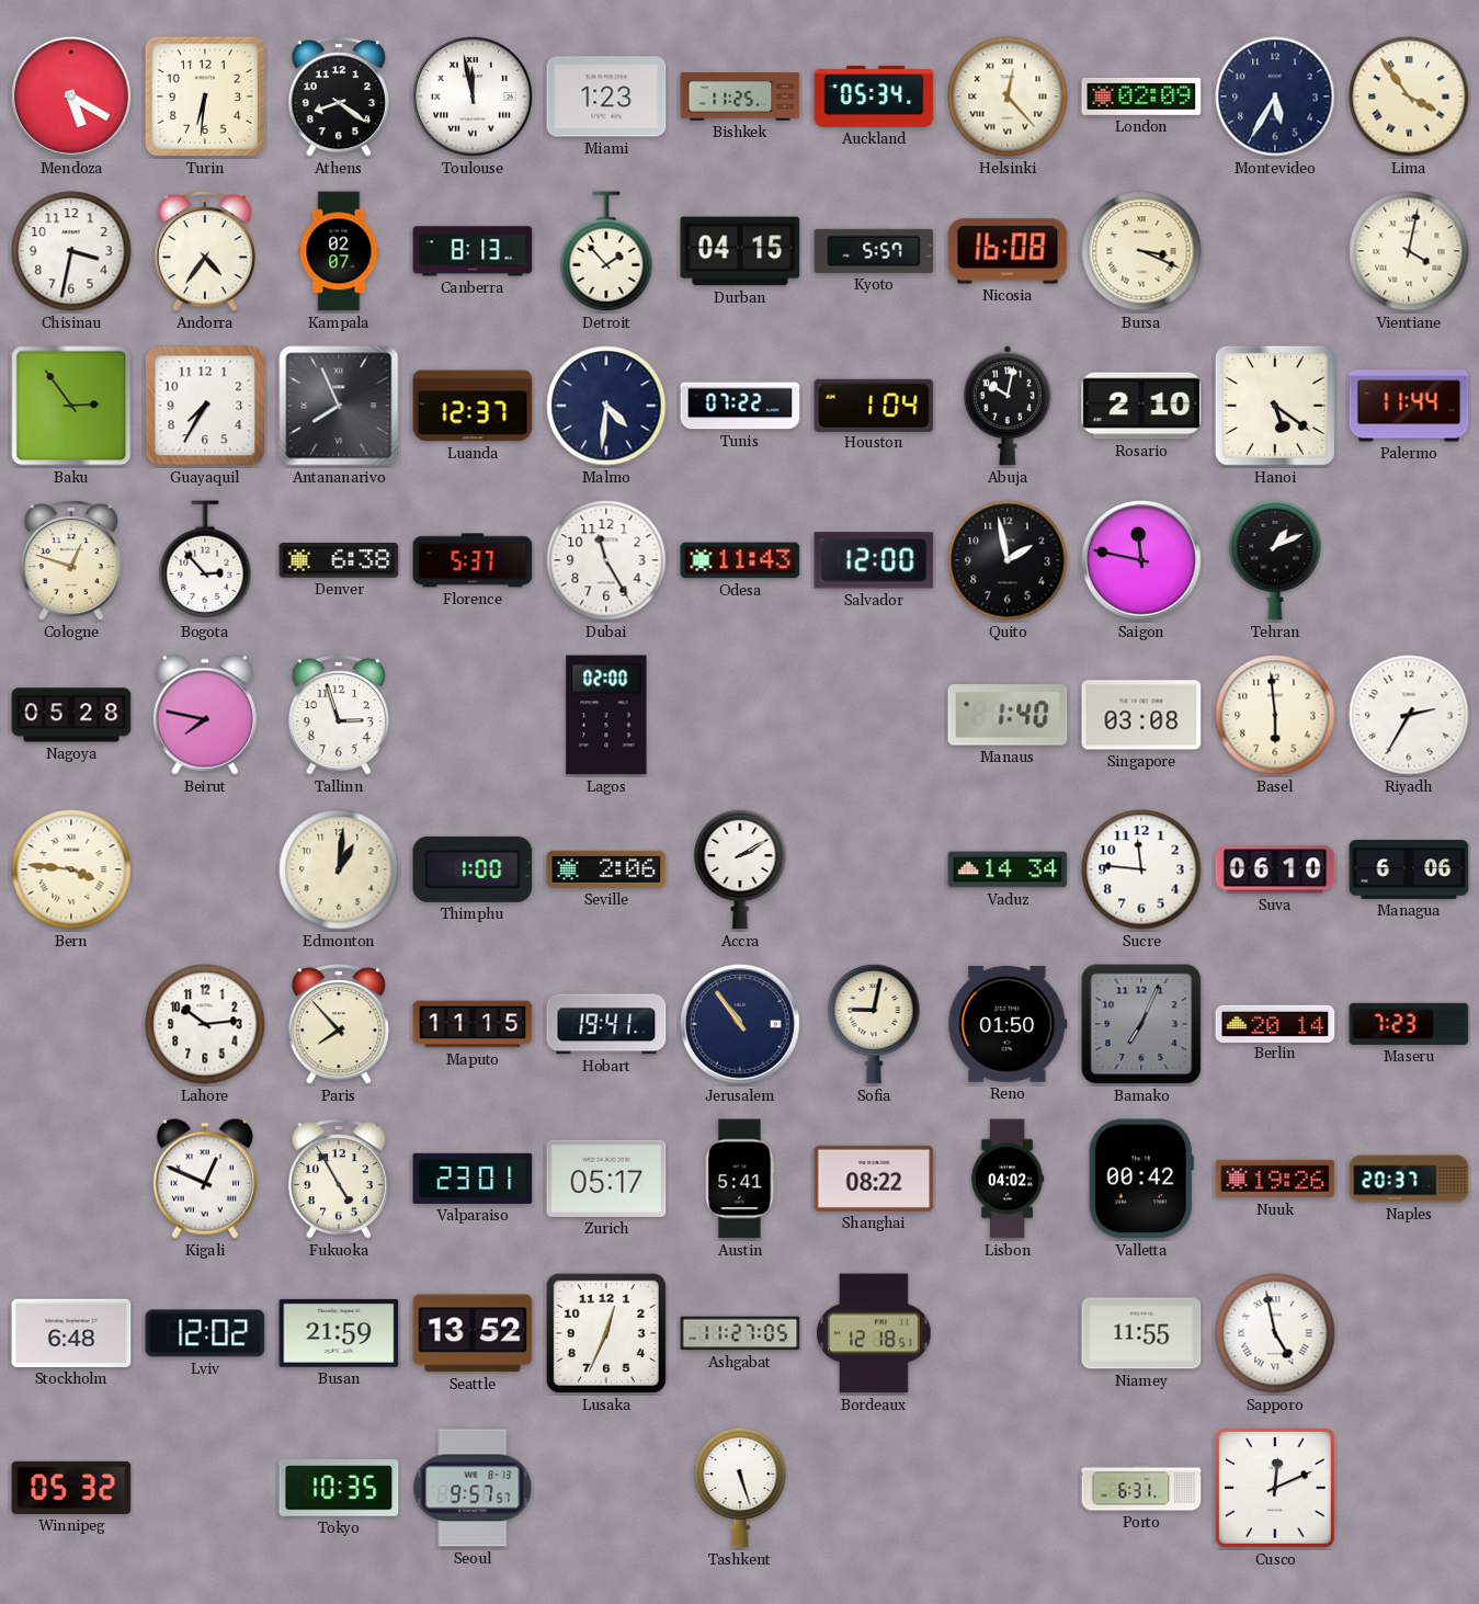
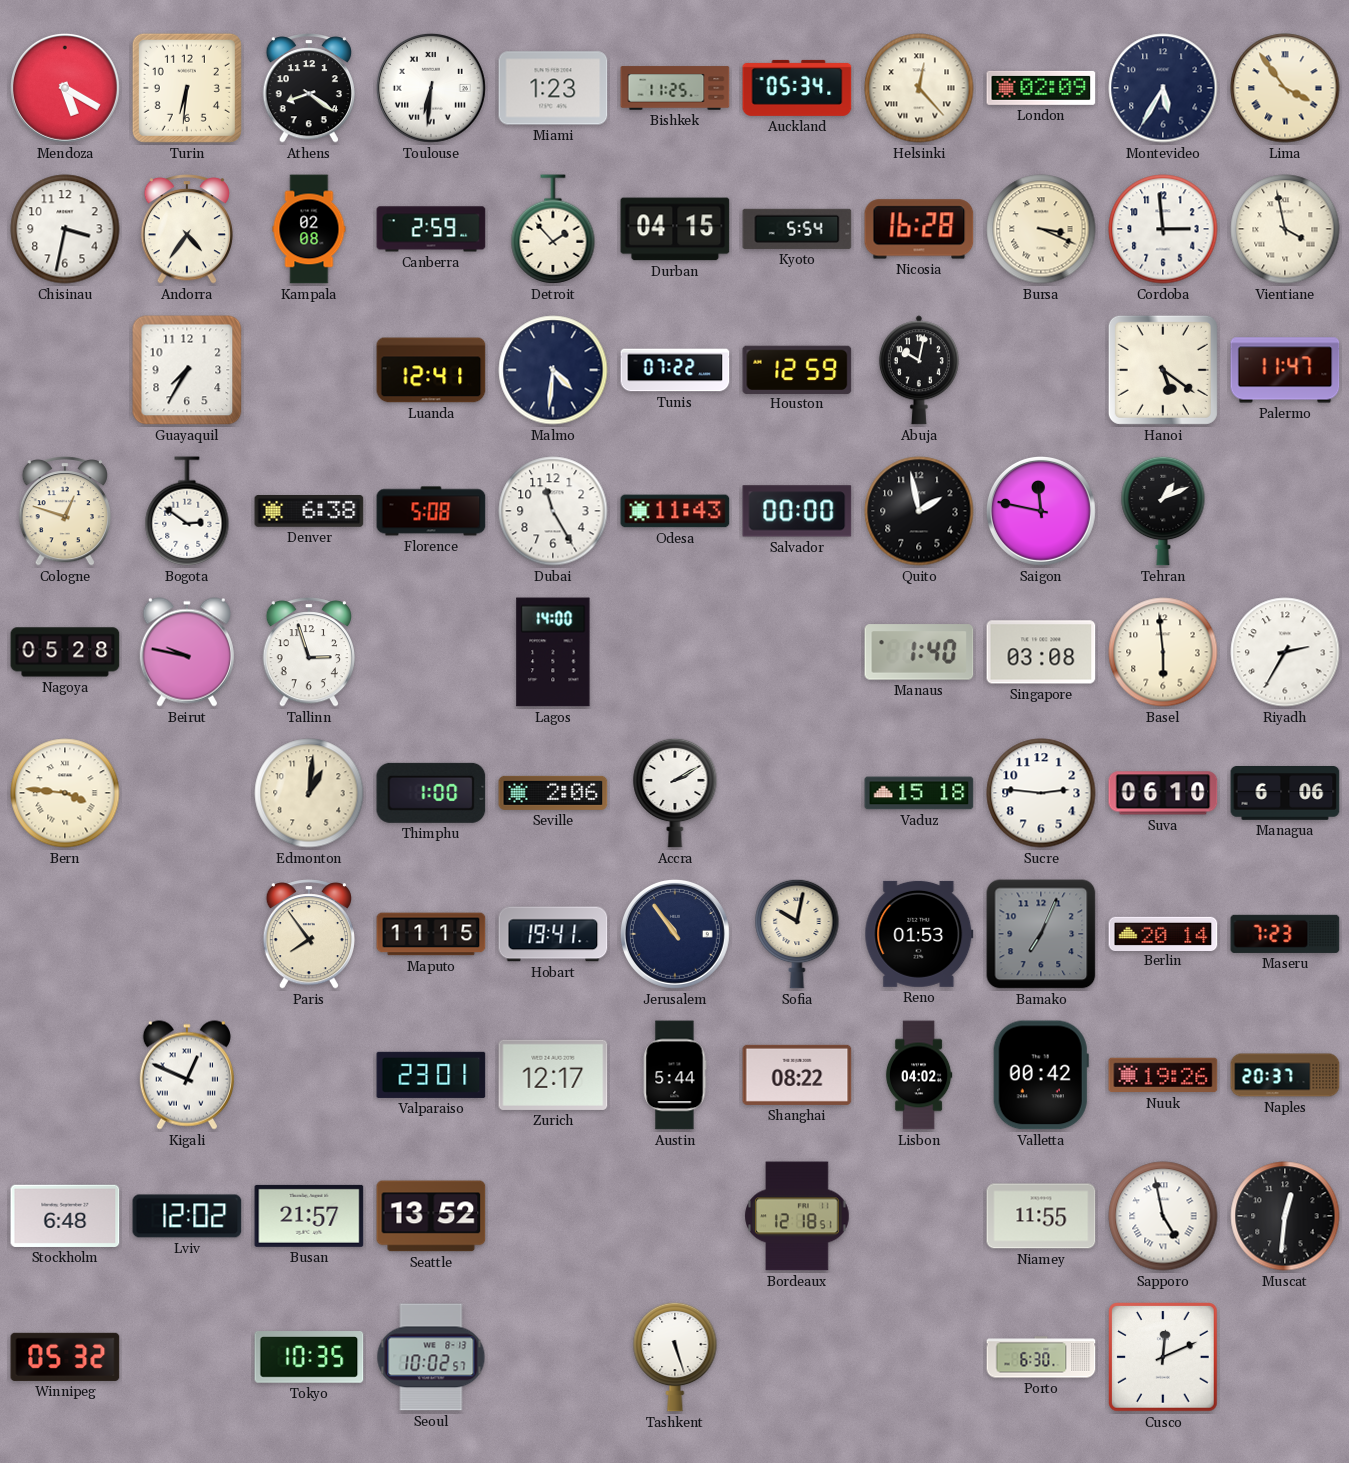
Toulouse: 11:58 -> 6:31 (431, 88)
Kampala: 02:07 -> 02:08 (309, 229)
Canberra: 8:13 -> 2:59 (431, 229)
Kyoto: 5:57 -> 5:54 (797, 229)
Nicosia: 16:08 -> 16:28 (919, 229)
Cordoba: none -> 2:59 (1163, 229)
Vientiane: 4:02 -> 3:58 (1285, 229)
Baku: 2:54 -> none (71, 406)
Antananarivo: 7:56 -> none (339, 406)
Luanda: 12:37 -> 12:41 (431, 370)
Houston: 1:04 -> 12:59 (797, 369)
Rosario: 2:10 -> none (1141, 406)
Palermo: 11:44 -> 11:47 (1285, 370)
Bogota: 2:53 -> 2:51 (187, 511)
Florence: 5:37 -> 5:08 (431, 511)
Salvador: 12:00 -> 00:00 (797, 511)
Beirut: 7:47 -> 9:47 (187, 652)
Lagos: 02:00 -> 14:00 (553, 652)
Vaduz: 14:34 -> 15:18 (919, 793)
Sucre: 11:46 -> 2:46 (1041, 793)
Lahore: 10:14 -> none (205, 1024)
Paris: 7:53 -> 7:54 (309, 934)
Sofia: 9:02 -> 10:02 (797, 934)
Reno: 01:50 -> 01:53 (919, 934)
Fukuoka: 4:55 -> none (339, 1179)
Zurich: 05:17 -> 12:17 (553, 1075)
Austin: 5:41 -> 5:44 (675, 1075)
Busan: 21:59 -> 21:57 (309, 1216)
Lusaka: 12:34 -> none (606, 1333)
Ashgabat: 11:27 -> none (740, 1333)
Muscat: none -> 12:31 (1285, 1216)
Seoul: 9:57 -> 10:02 (431, 1357)
Porto: 6:31 -> 6:30 (1041, 1357)
